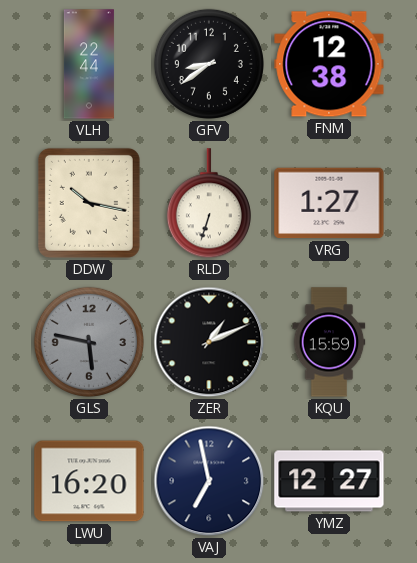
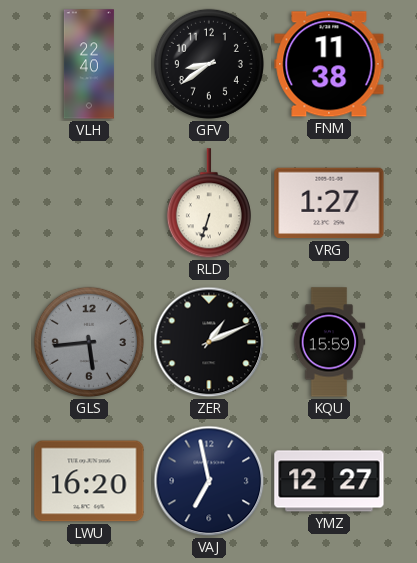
VLH: 22:44 -> 22:40 (89, 64)
FNM: 12:38 -> 11:38 (329, 64)
DDW: 10:17 -> none (89, 203)
GLS: 5:47 -> 5:44 (89, 342)
